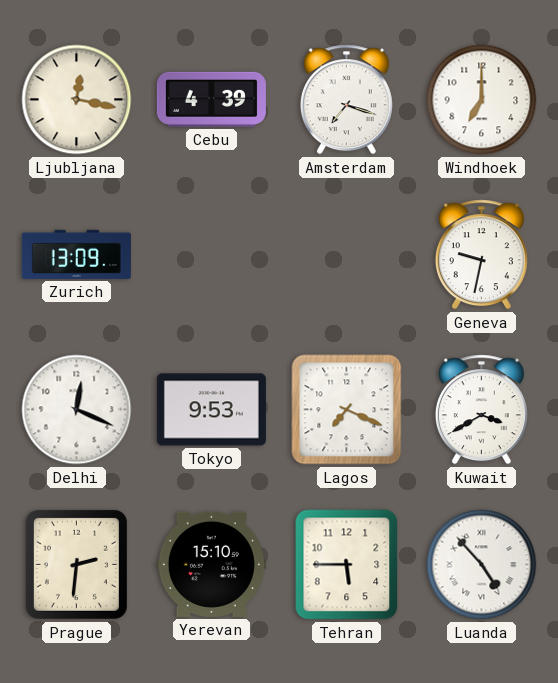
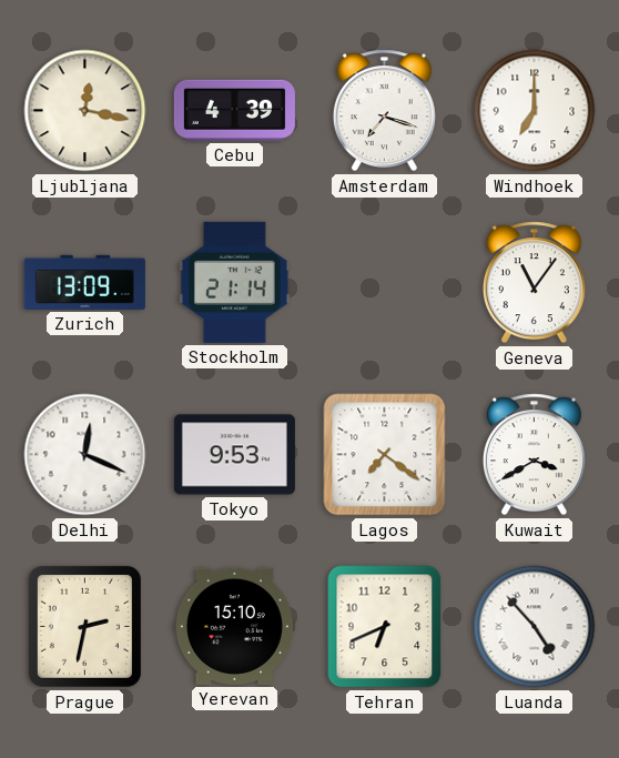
Stockholm: none -> 21:14 (235, 282)
Geneva: 9:32 -> 11:06 (534, 283)
Lagos: 7:19 -> 7:21 (385, 455)
Prague: 2:31 -> 2:32 (84, 626)
Tehran: 5:45 -> 6:41 (385, 627)
